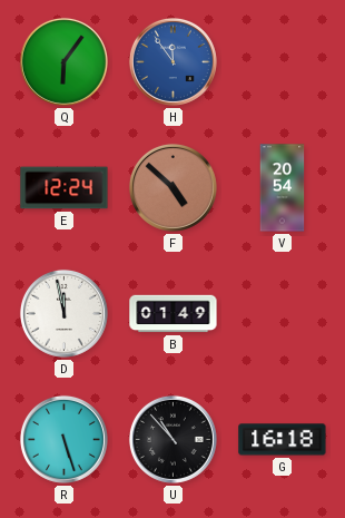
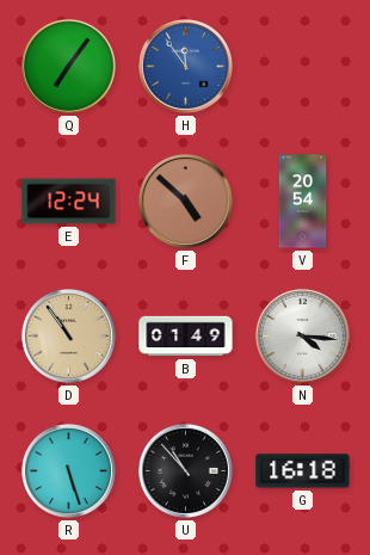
Q: 6:06 -> 7:06 (68, 66)
D: 11:58 -> 10:54 (68, 335)
D dial: white -> champagne (68, 335)
N: none -> 4:16 (302, 335)
